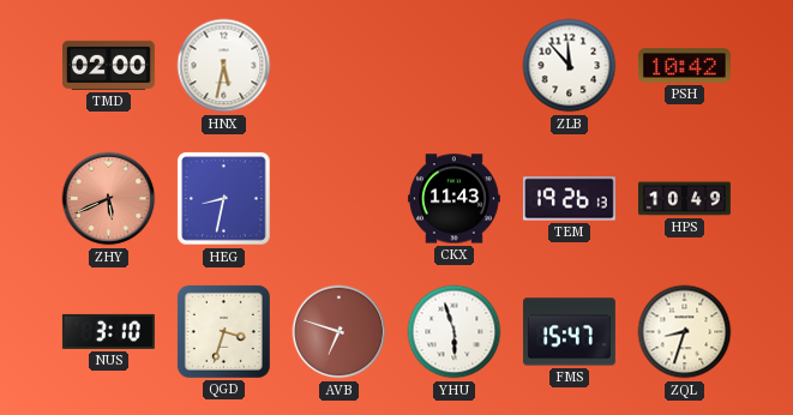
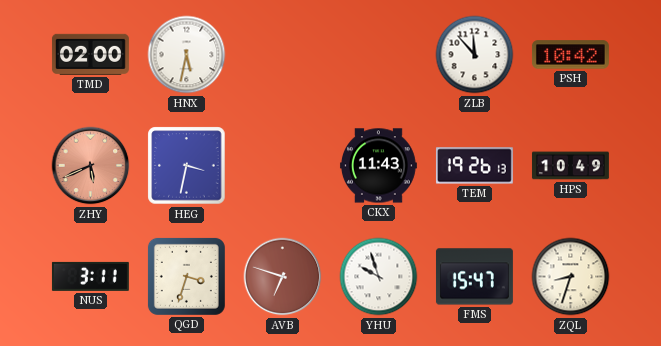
HEG: 8:32 -> 3:32 (187, 166)
NUS: 3:10 -> 3:11 (90, 276)
YHU: 5:57 -> 9:57 (379, 277)
